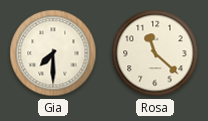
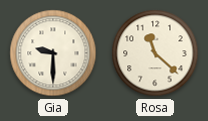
Gia: 7:30 -> 9:30 (53, 53)
